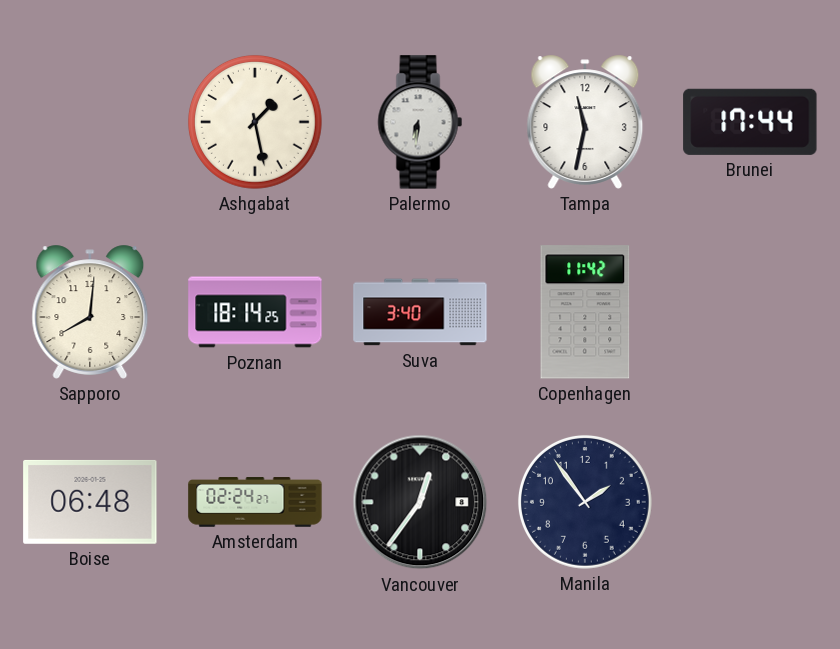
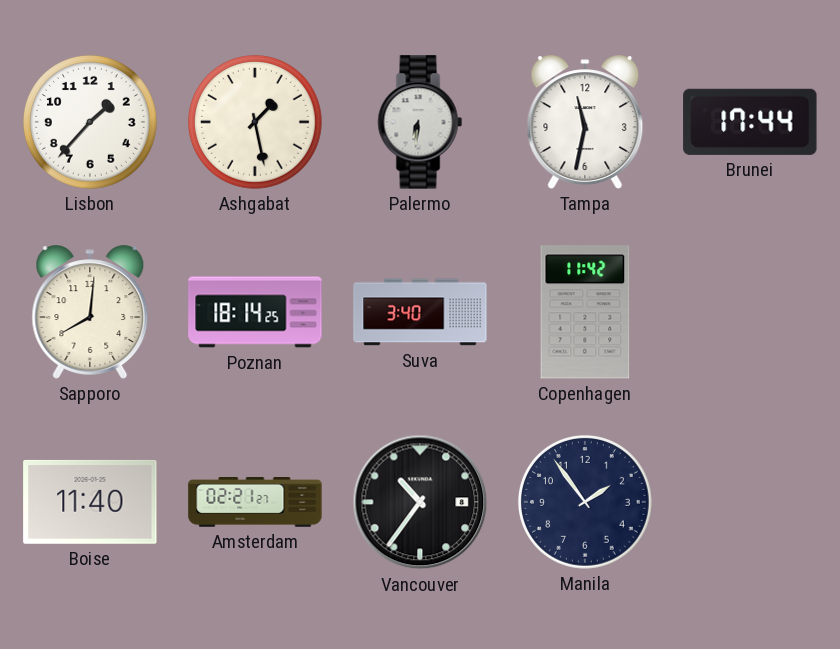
Lisbon: none -> 1:37 (90, 122)
Boise: 06:48 -> 11:40 (90, 502)
Amsterdam: 02:24 -> 02:21 (255, 502)
Vancouver: 12:36 -> 10:36 (420, 502)
